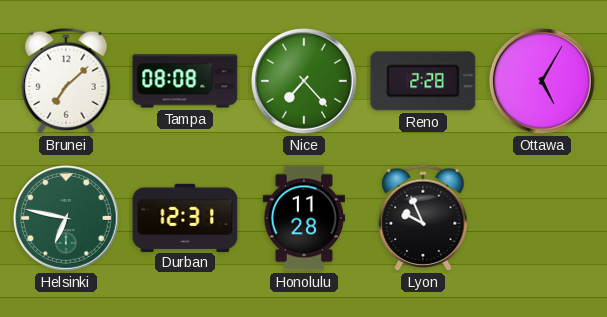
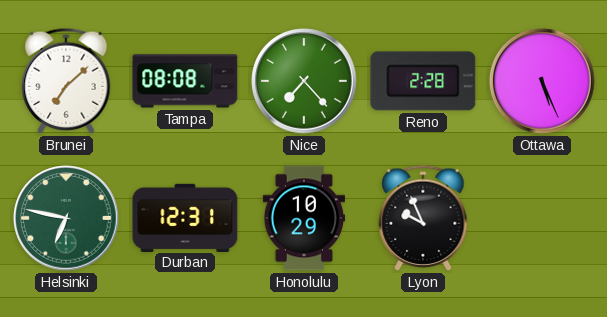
Ottawa: 5:05 -> 5:26 (542, 81)
Honolulu: 11:28 -> 10:29 (303, 218)
